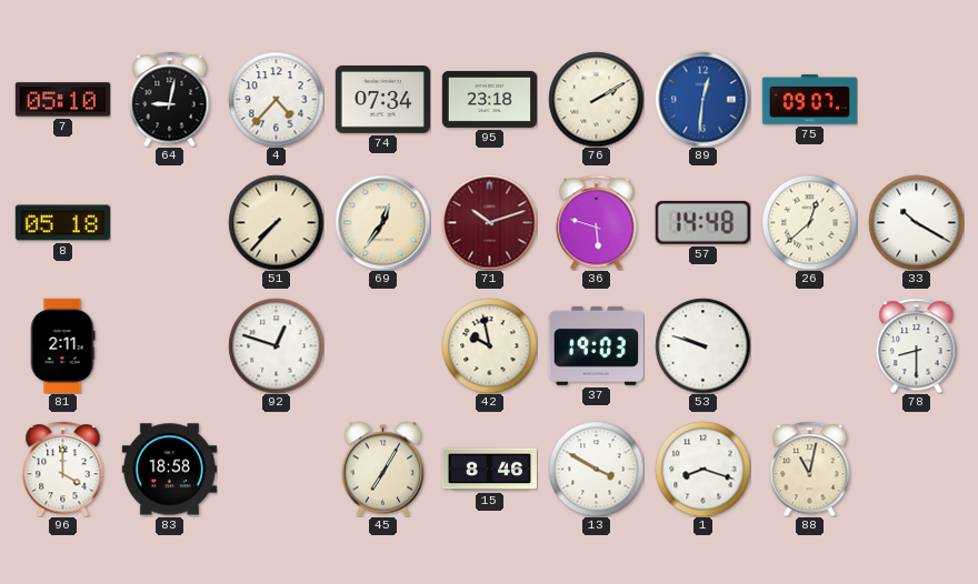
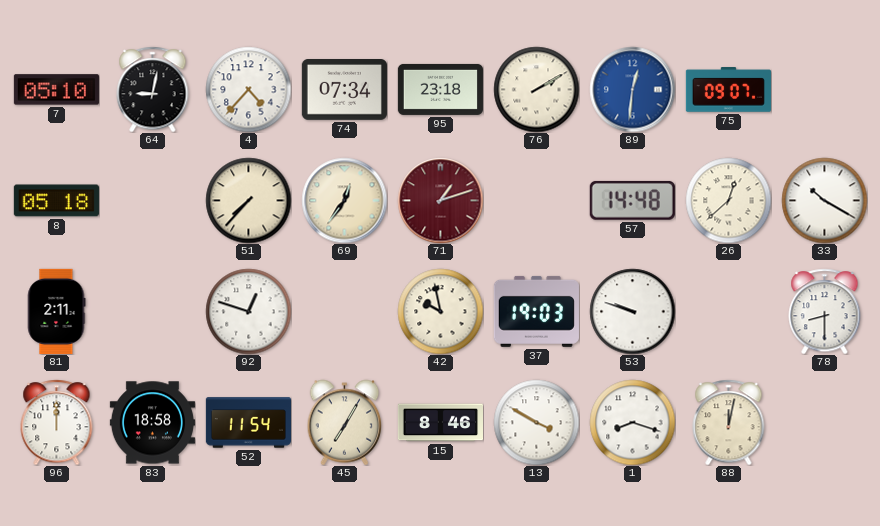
71: 10:12 -> 1:12 (440, 200)
36: 5:48 -> none (597, 222)
96: 4:00 -> 12:00 (57, 422)
52: none -> 11:54 (248, 423)
88: 11:02 -> 12:02 (729, 422)
